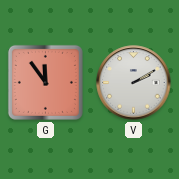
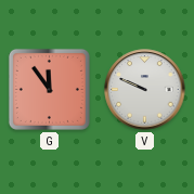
V: 2:10 -> 9:49 (145, 90)
